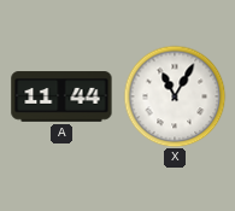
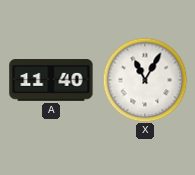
A: 11:44 -> 11:40 (51, 80)
